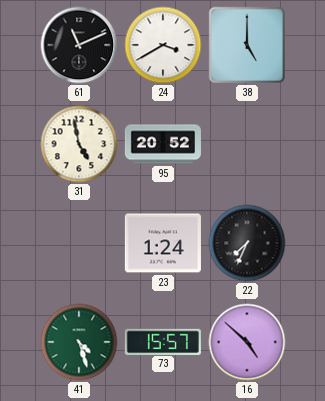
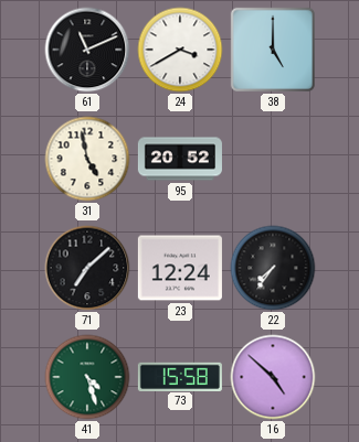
71: none -> 7:08 (87, 268)
23: 1:24 -> 12:24 (180, 268)
22: 7:34 -> 7:36 (273, 268)
73: 15:57 -> 15:58 (180, 376)
